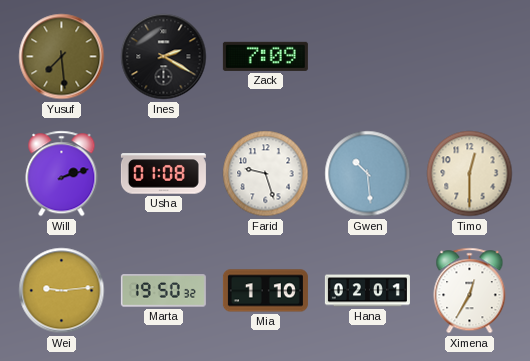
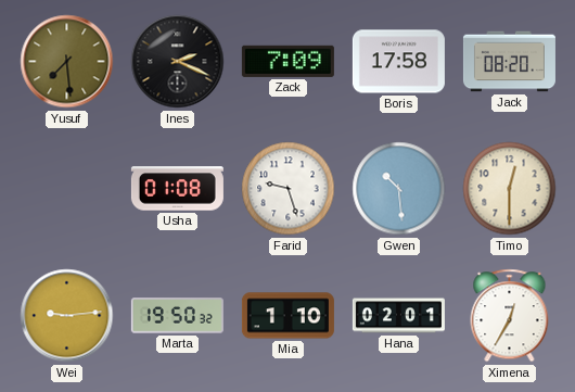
Ines: 2:20 -> 2:19 (178, 62)
Boris: none -> 17:58 (398, 62)
Jack: none -> 08:20 (509, 62)
Will: 2:12 -> none (62, 174)
